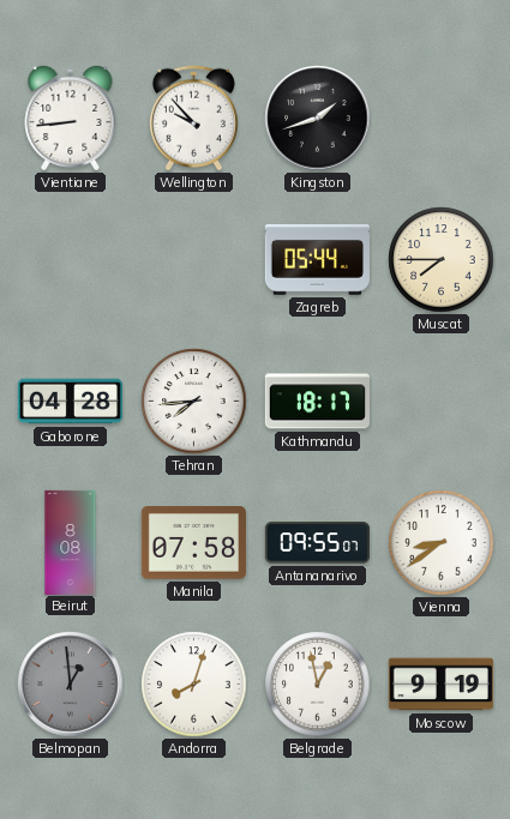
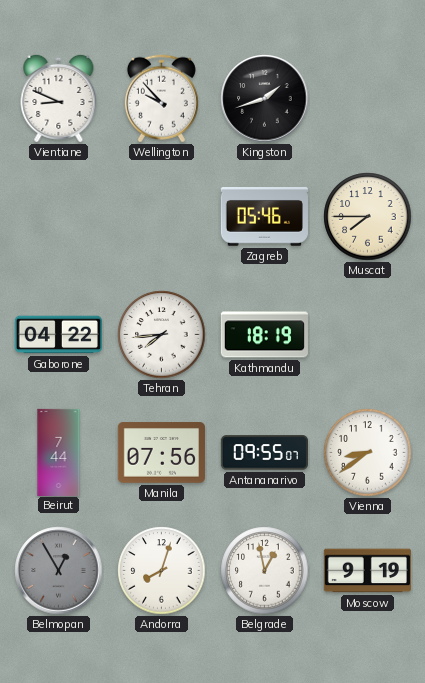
Vientiane: 8:44 -> 8:49 (59, 98)
Zagreb: 05:44 -> 05:46 (264, 217)
Gaborone: 04:28 -> 04:22 (58, 335)
Kathmandu: 18:17 -> 18:19 (264, 335)
Beirut: 8:08 -> 7:44 (59, 452)
Manila: 07:58 -> 07:56 (161, 453)
Belmopan: 12:59 -> 12:55 (59, 571)
